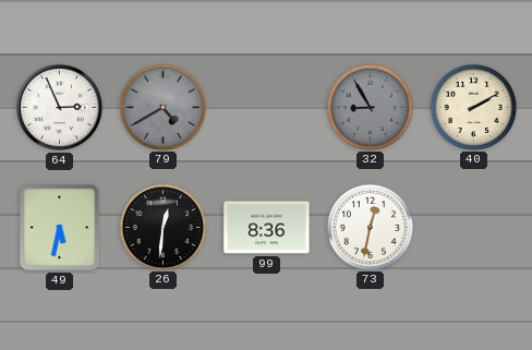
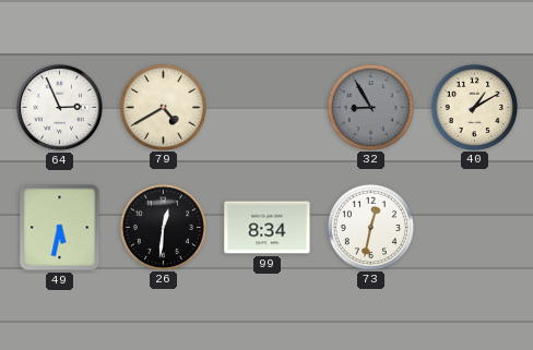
79 dial: grey -> cream (163, 107)
40: 2:10 -> 1:10 (474, 107)
99: 8:36 -> 8:34 (268, 228)
